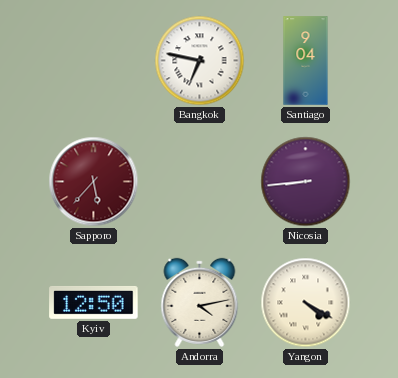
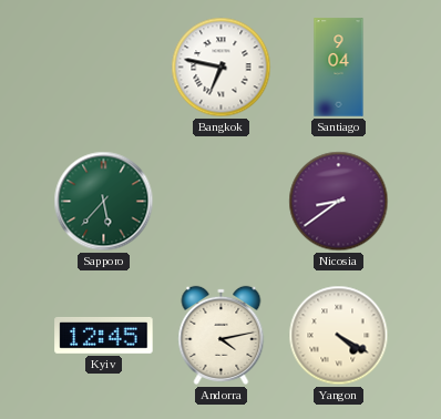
Sapporo dial: burgundy -> green (104, 202)
Nicosia: 8:44 -> 8:39 (339, 202)
Kyiv: 12:50 -> 12:45 (104, 336)
